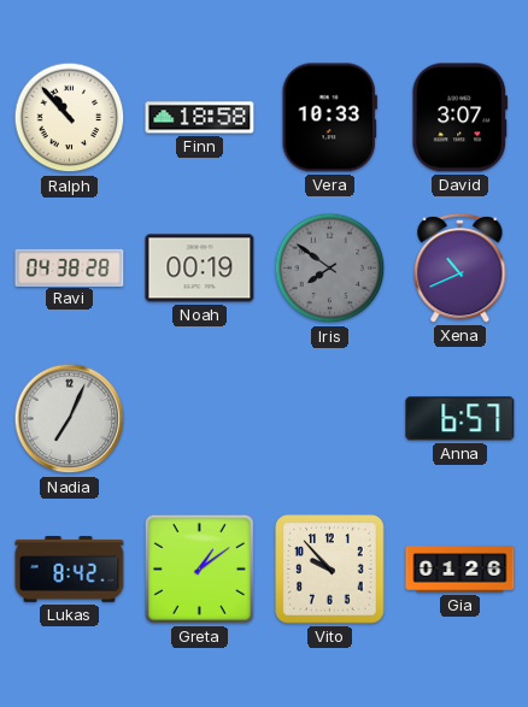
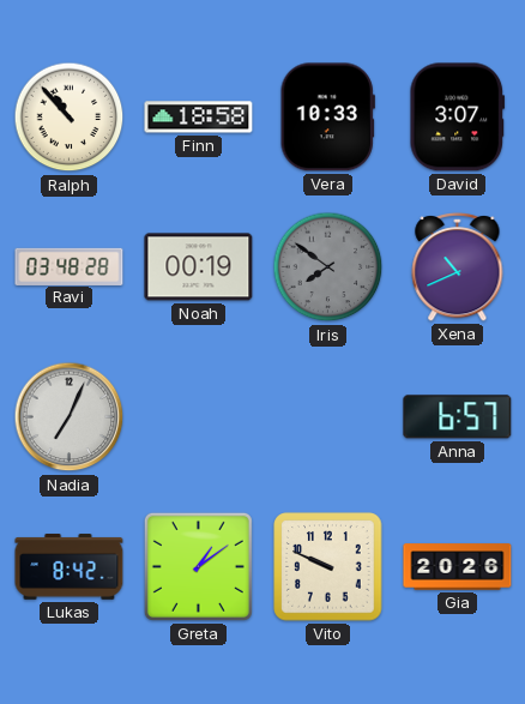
Ravi: 04:38 -> 03:48 (70, 266)
Vito: 9:53 -> 9:49 (328, 567)
Gia: 01:26 -> 20:26 (458, 567)
